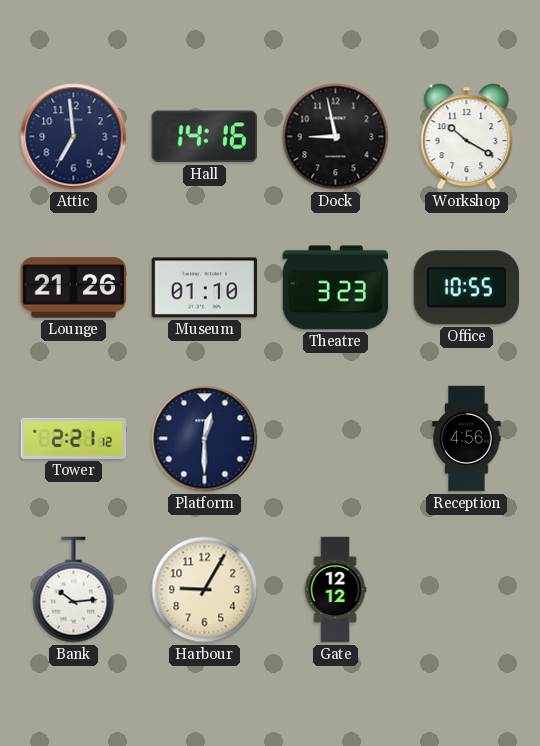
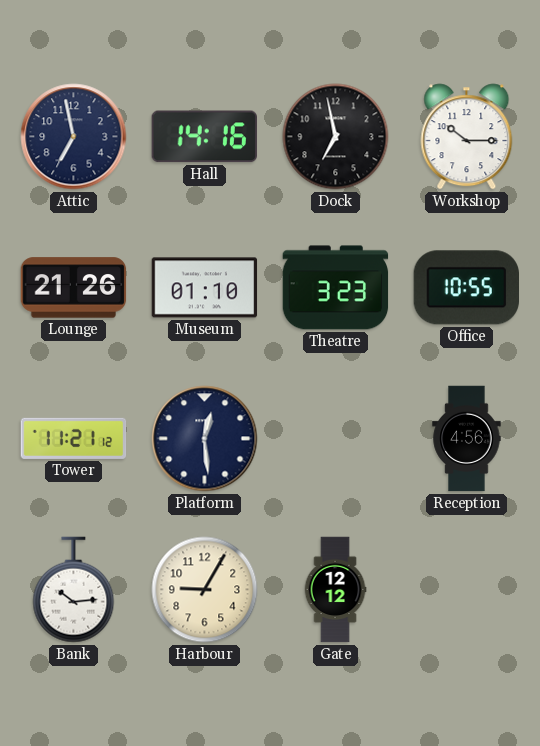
Attic: 6:59 -> 6:58 (74, 137)
Dock: 8:58 -> 6:58 (336, 137)
Workshop: 10:20 -> 10:15 (467, 137)
Tower: 2:21 -> 11:21 (74, 438)
Platform: 12:30 -> 12:29 (205, 439)
